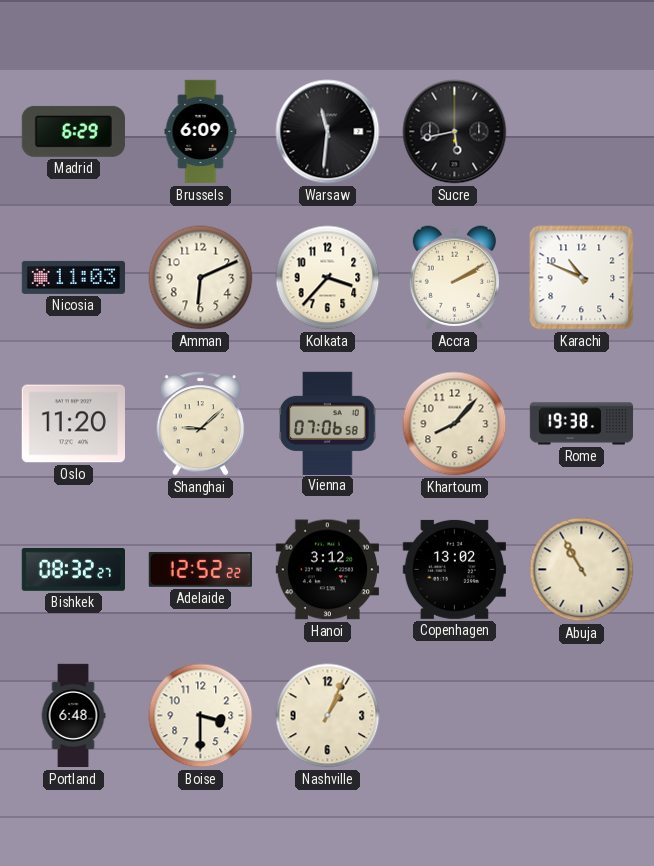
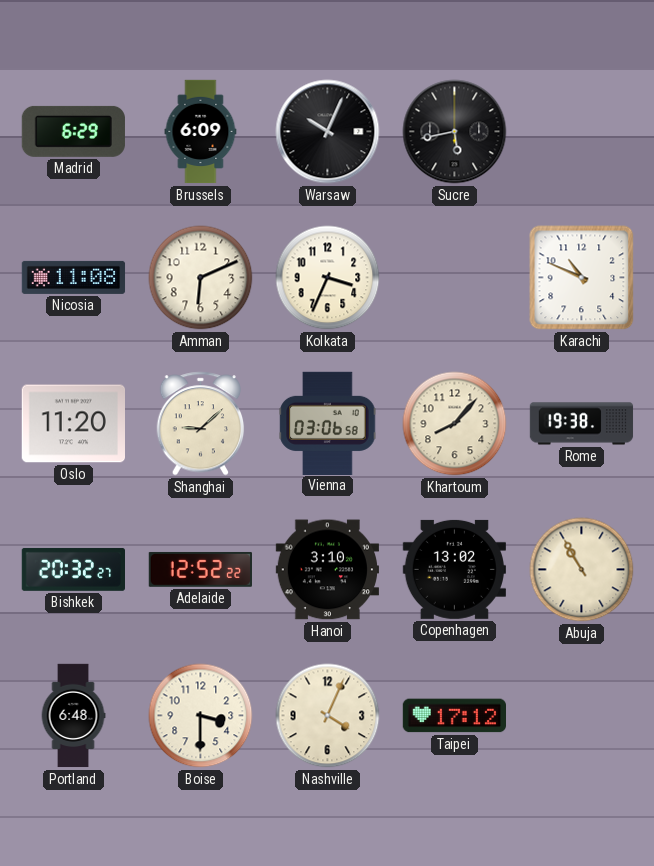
Warsaw: 11:31 -> 10:04 (328, 132)
Nicosia: 11:03 -> 11:08 (74, 277)
Kolkata: 3:37 -> 3:34 (328, 278)
Accra: 2:10 -> none (454, 278)
Vienna: 07:06 -> 03:06 (328, 423)
Bishkek: 08:32 -> 20:32 (73, 569)
Hanoi: 3:12 -> 3:10 (327, 570)
Nashville: 1:04 -> 4:04 (328, 716)
Taipei: none -> 17:12 (454, 716)
